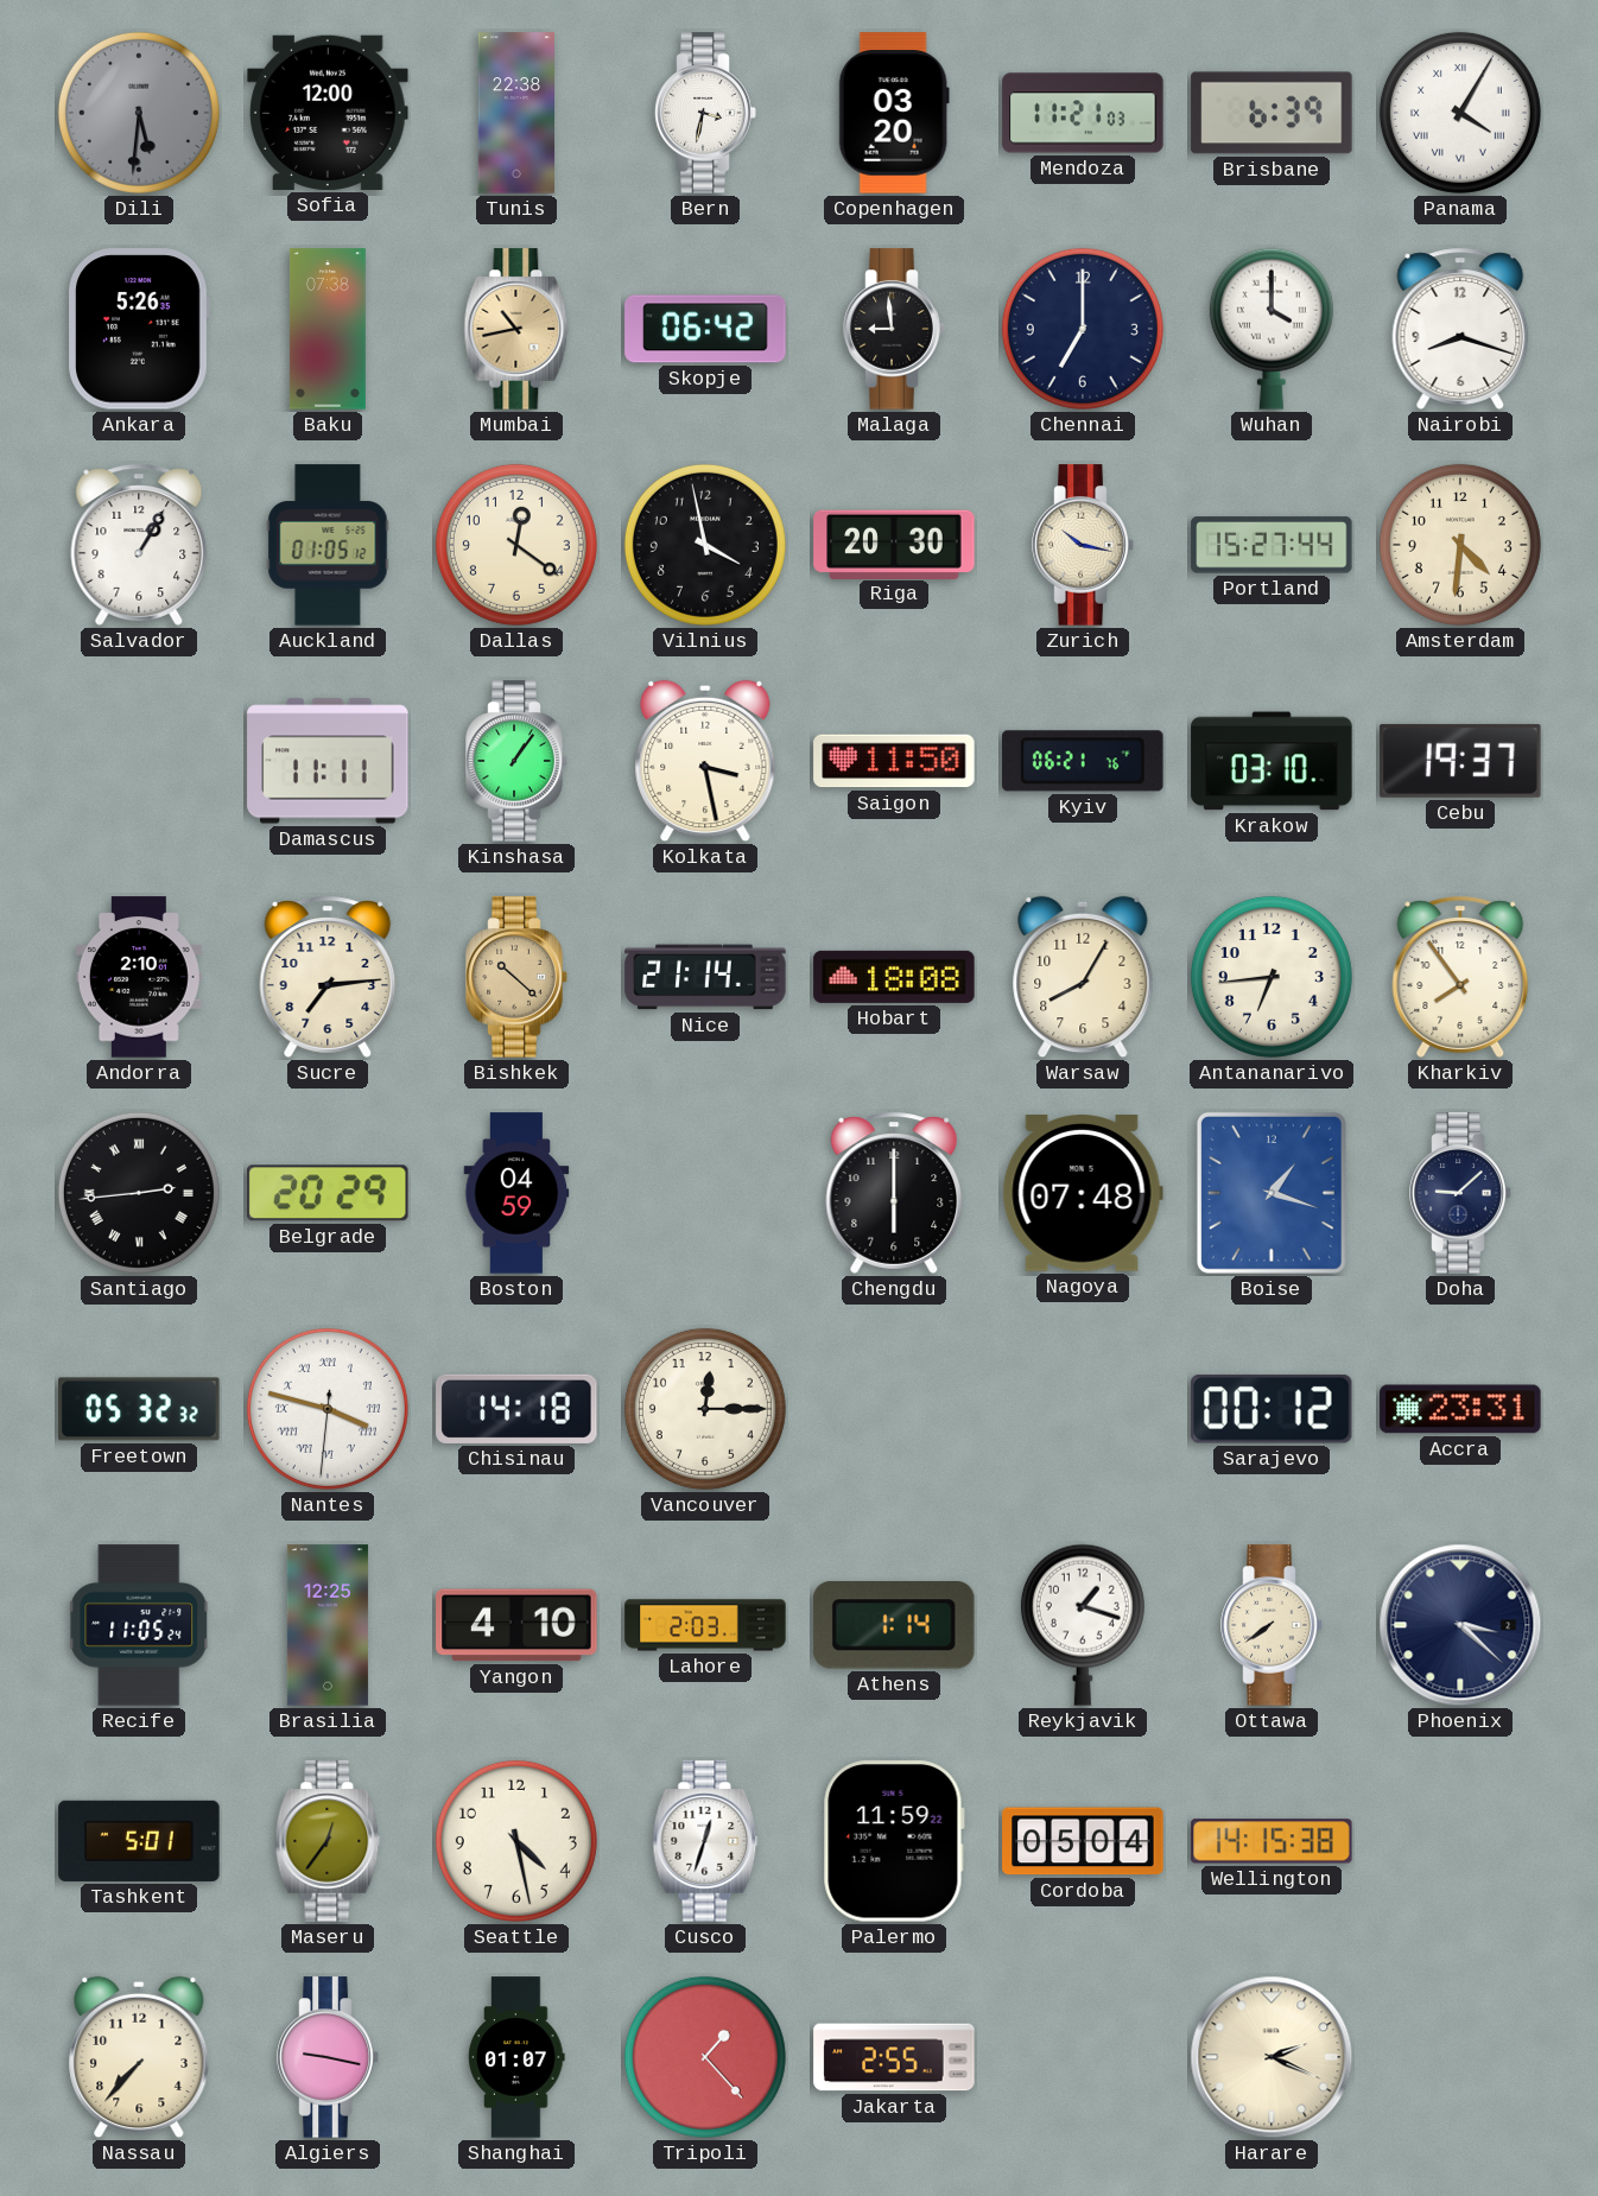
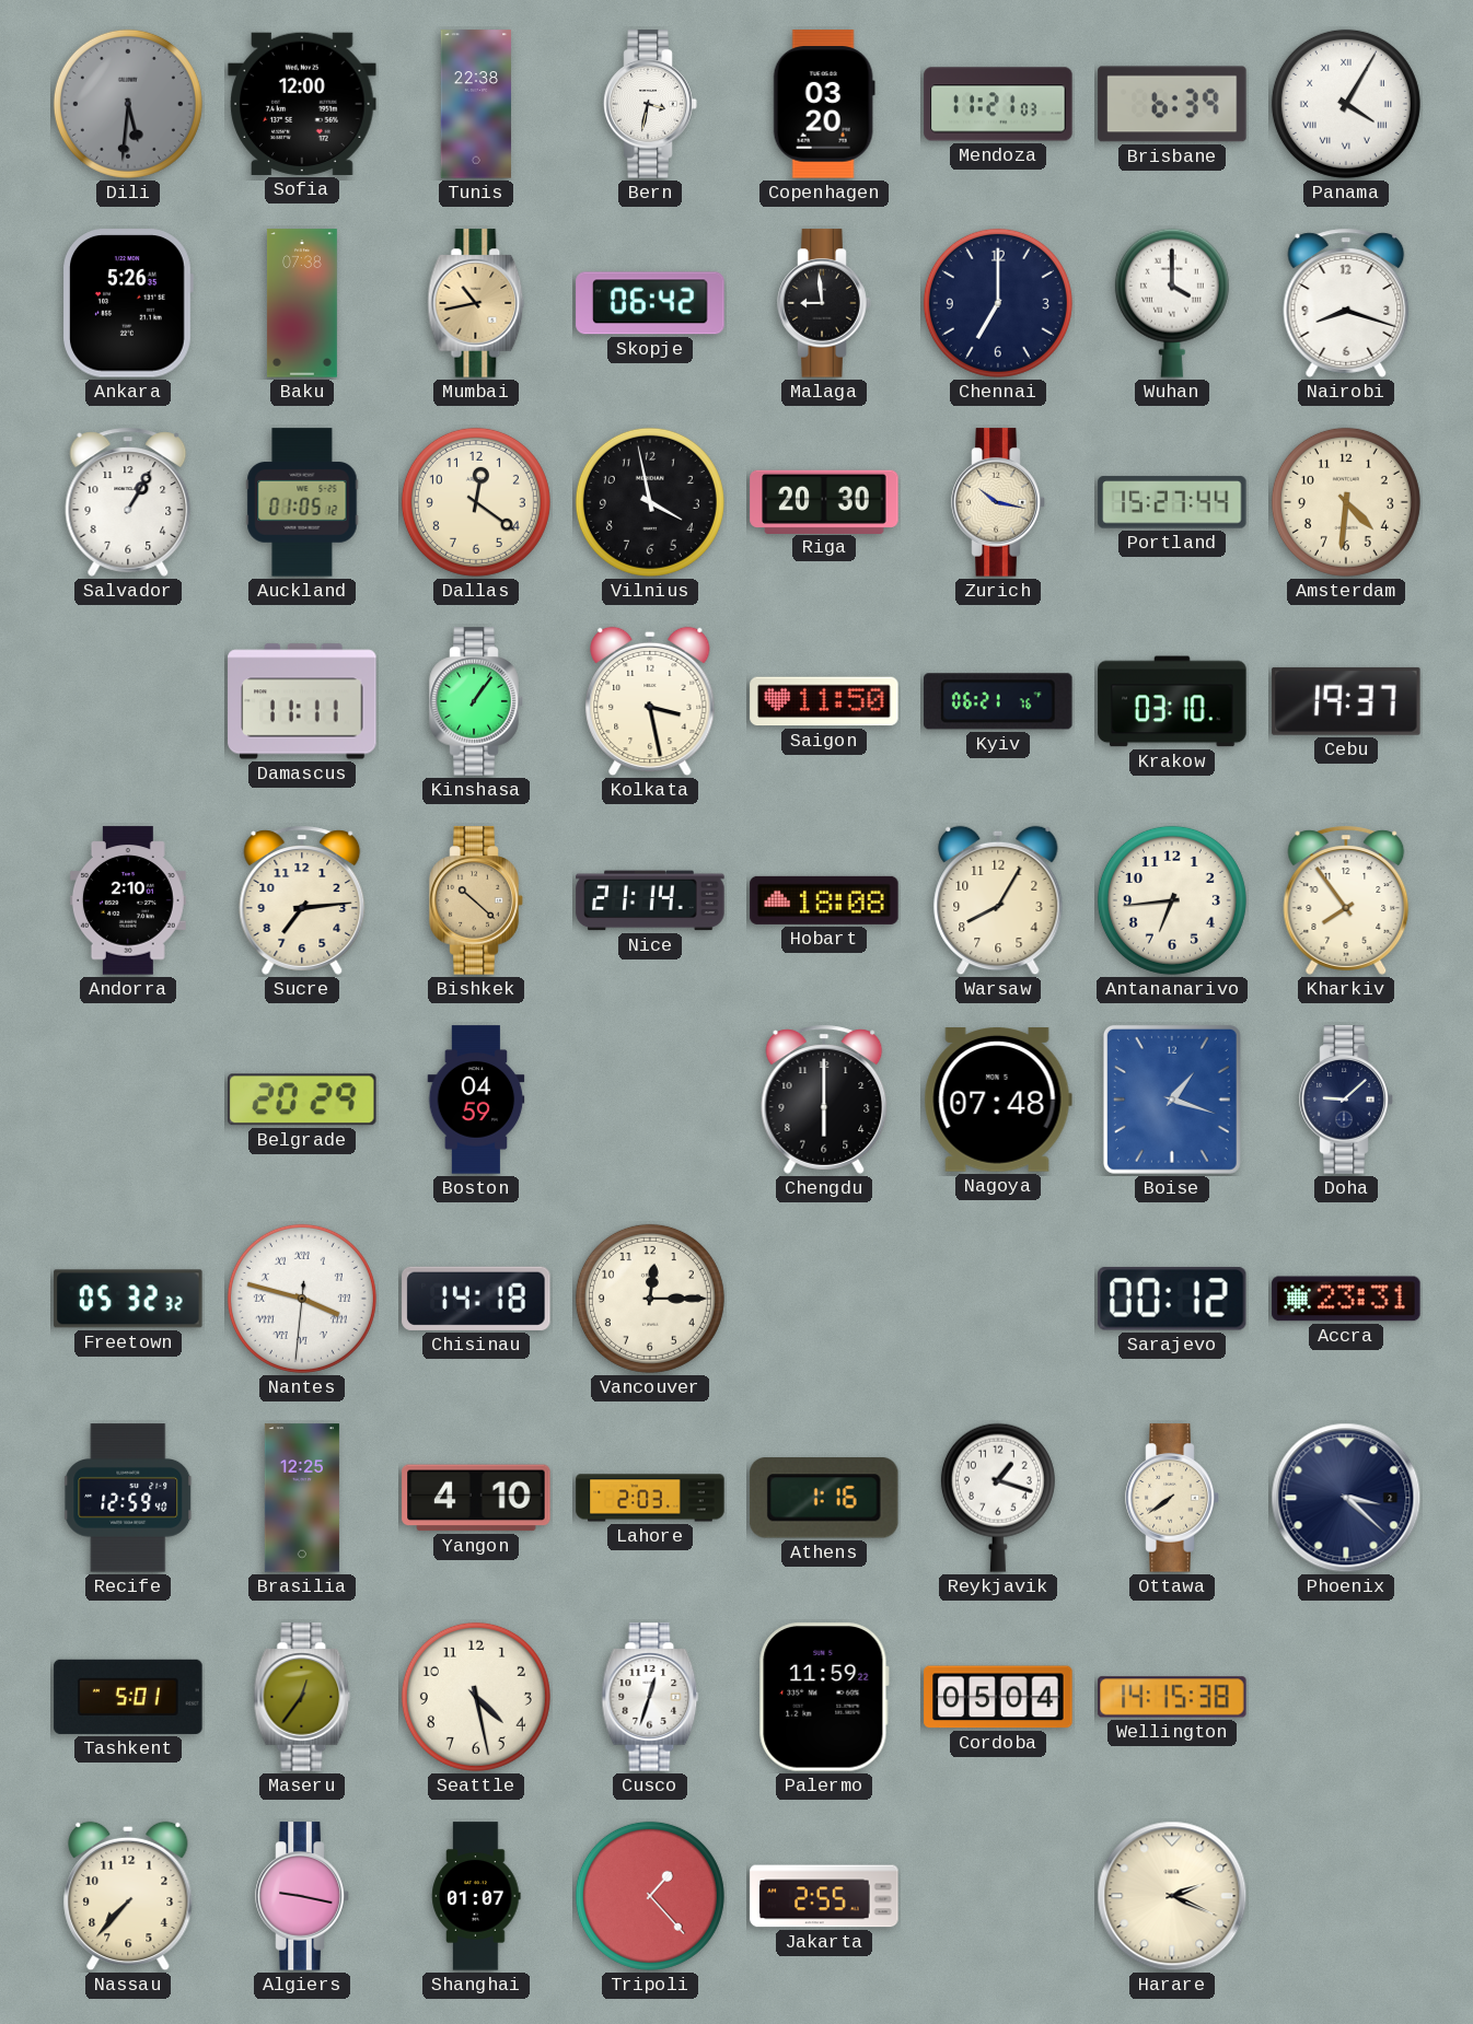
Santiago: 2:44 -> none (139, 1193)
Recife: 11:05 -> 12:59 (129, 1498)
Athens: 1:14 -> 1:16 (824, 1498)
